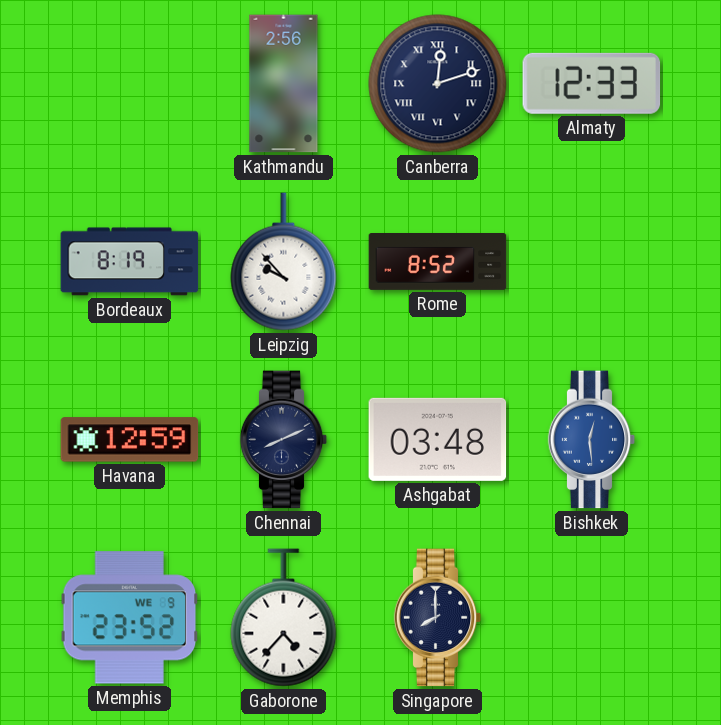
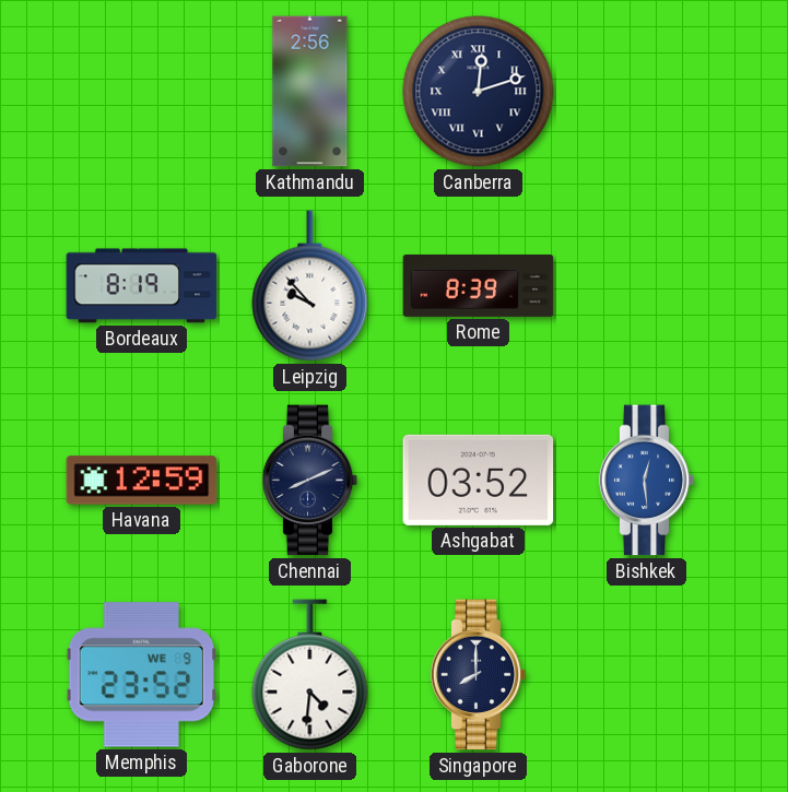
Almaty: 12:33 -> none (592, 83)
Rome: 8:52 -> 8:39 (479, 286)
Ashgabat: 03:48 -> 03:52 (479, 480)
Gaborone: 4:37 -> 4:31 (310, 675)
